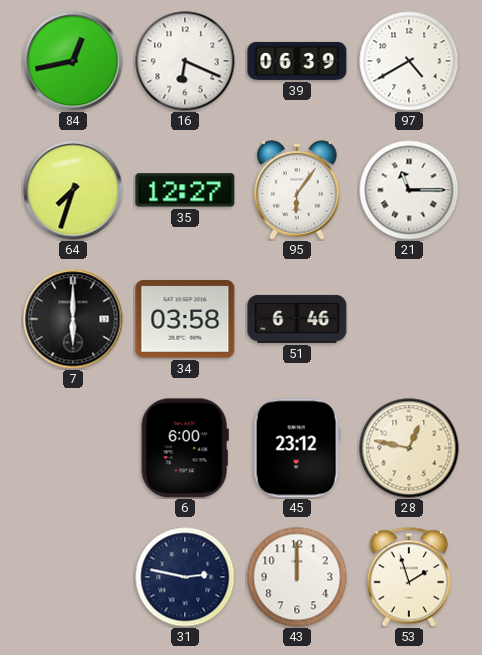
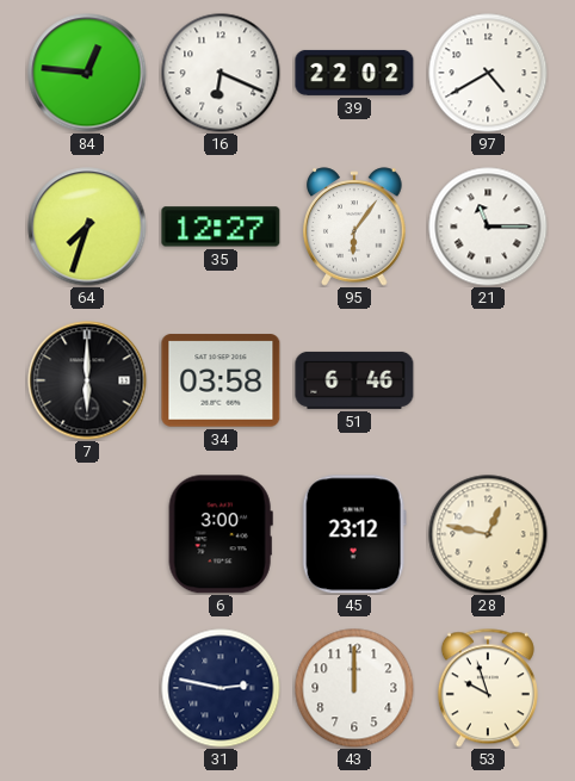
84: 12:43 -> 12:46 (87, 73)
39: 06:39 -> 22:02 (354, 73)
6: 6:00 -> 3:00 (221, 534)
53: 1:57 -> 9:57 (488, 688)
